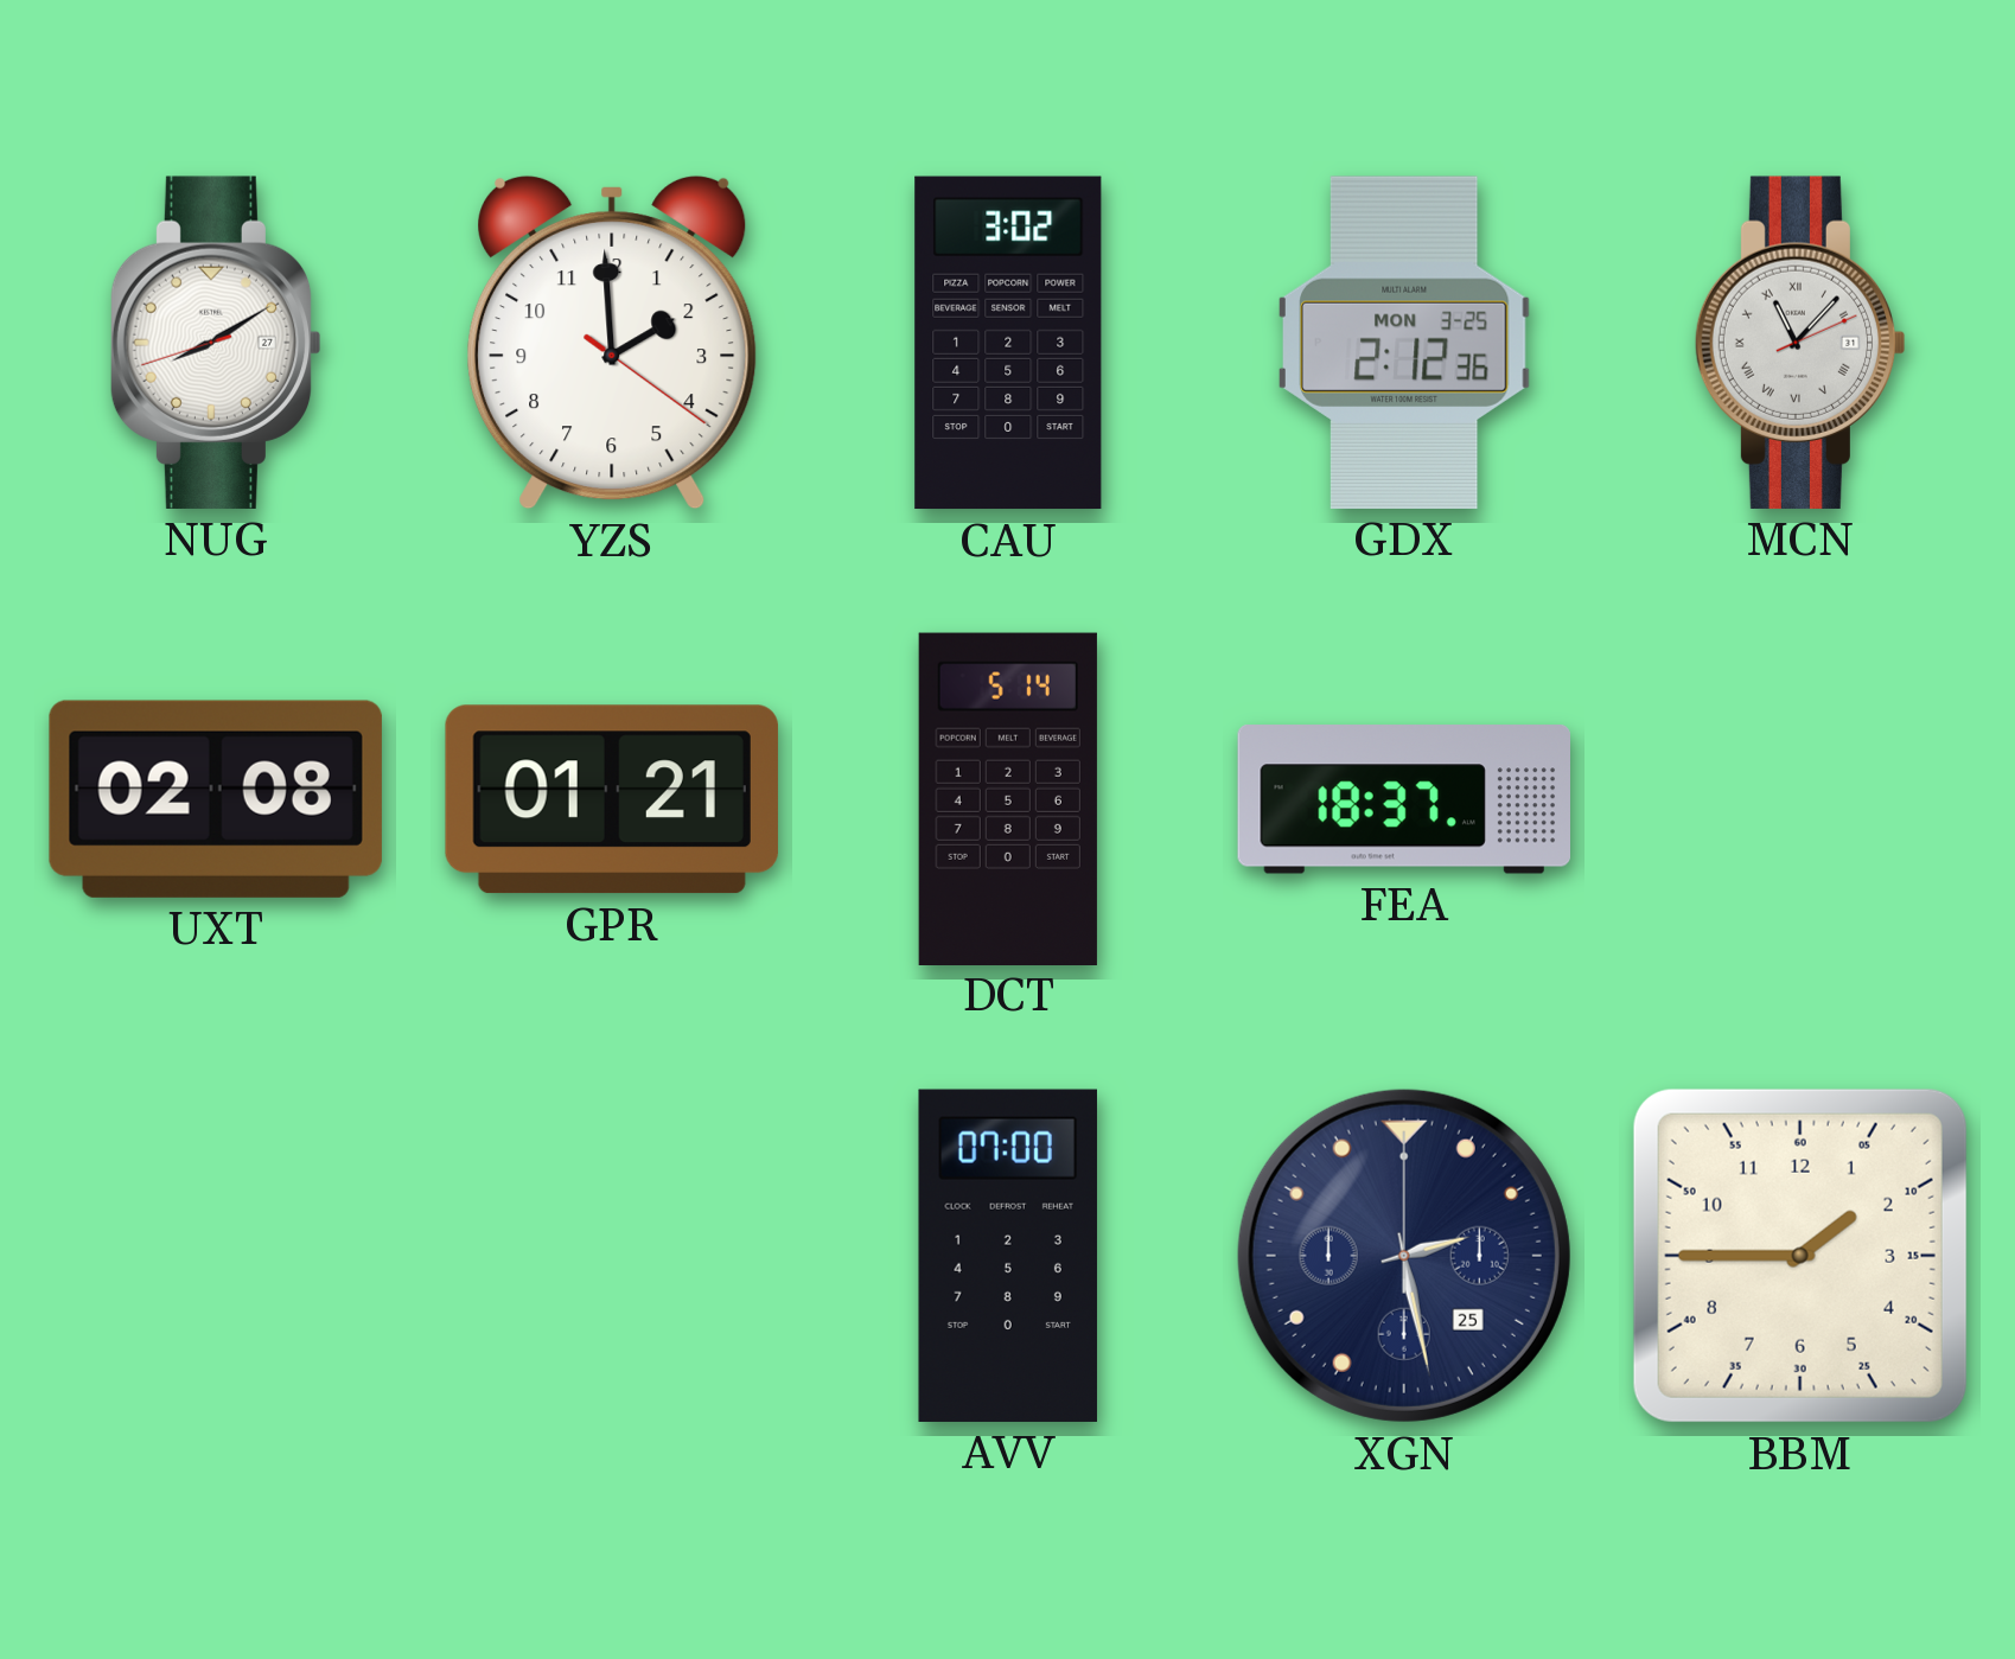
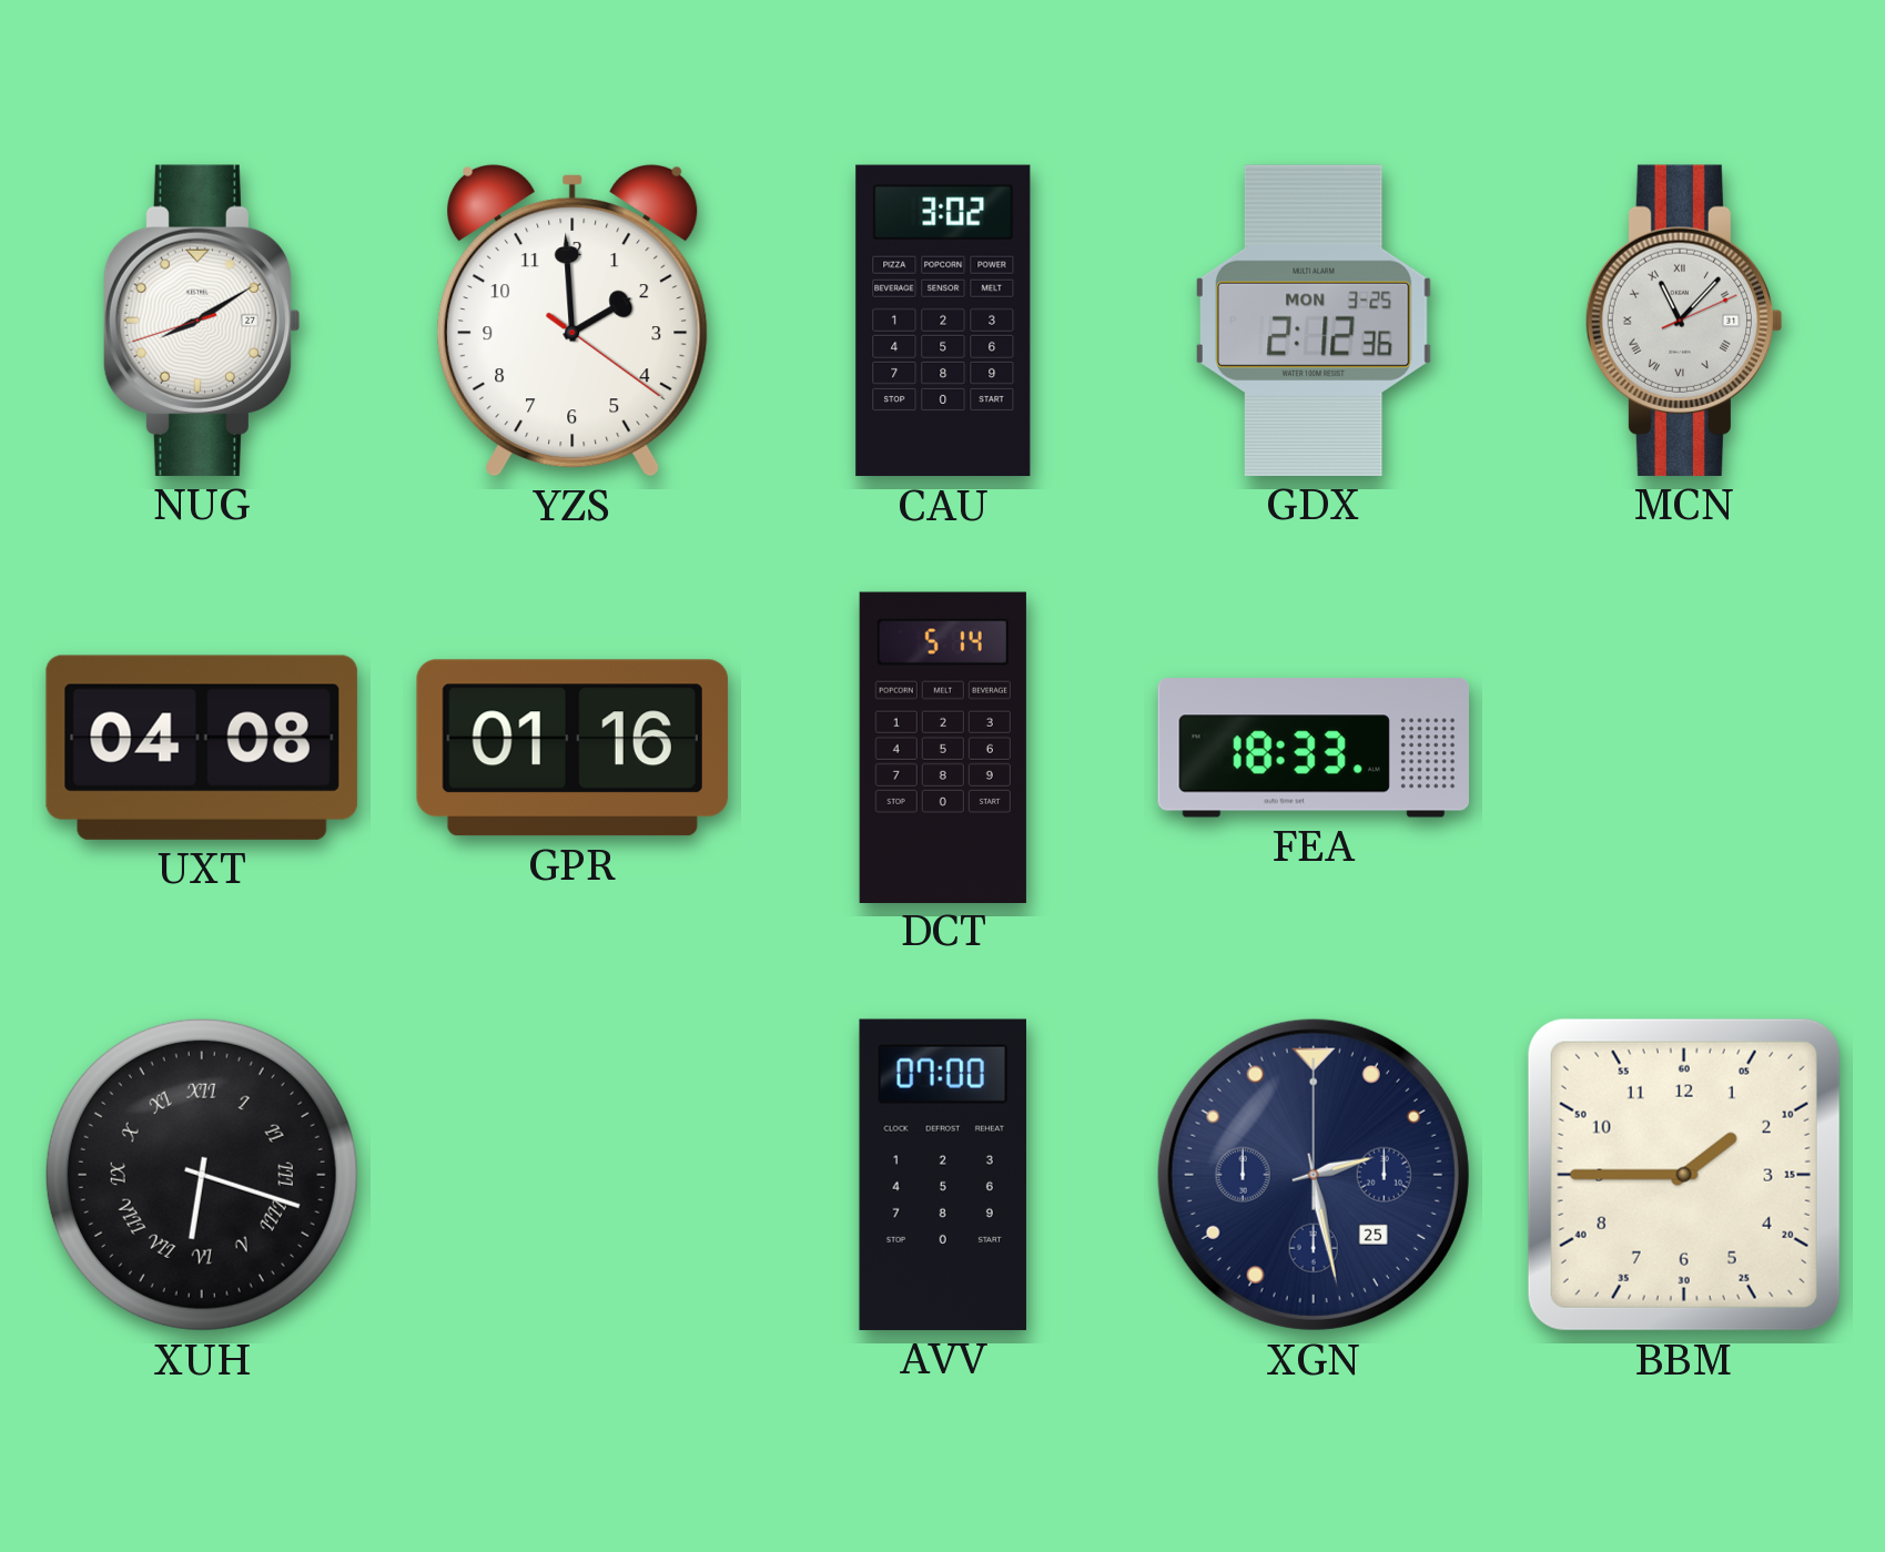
UXT: 02:08 -> 04:08 (202, 748)
GPR: 01:21 -> 01:16 (572, 748)
FEA: 18:37 -> 18:33 (1313, 748)
XUH: none -> 6:18 (202, 1175)
